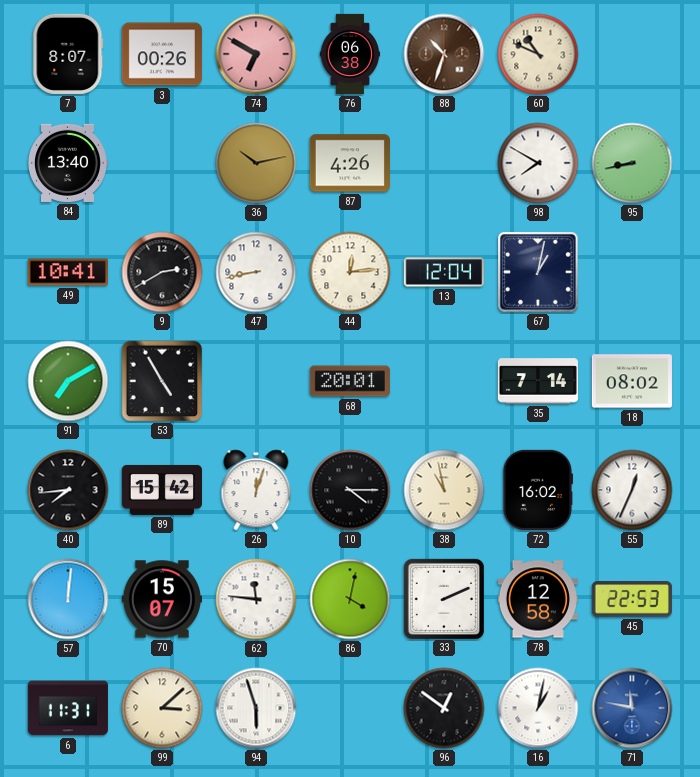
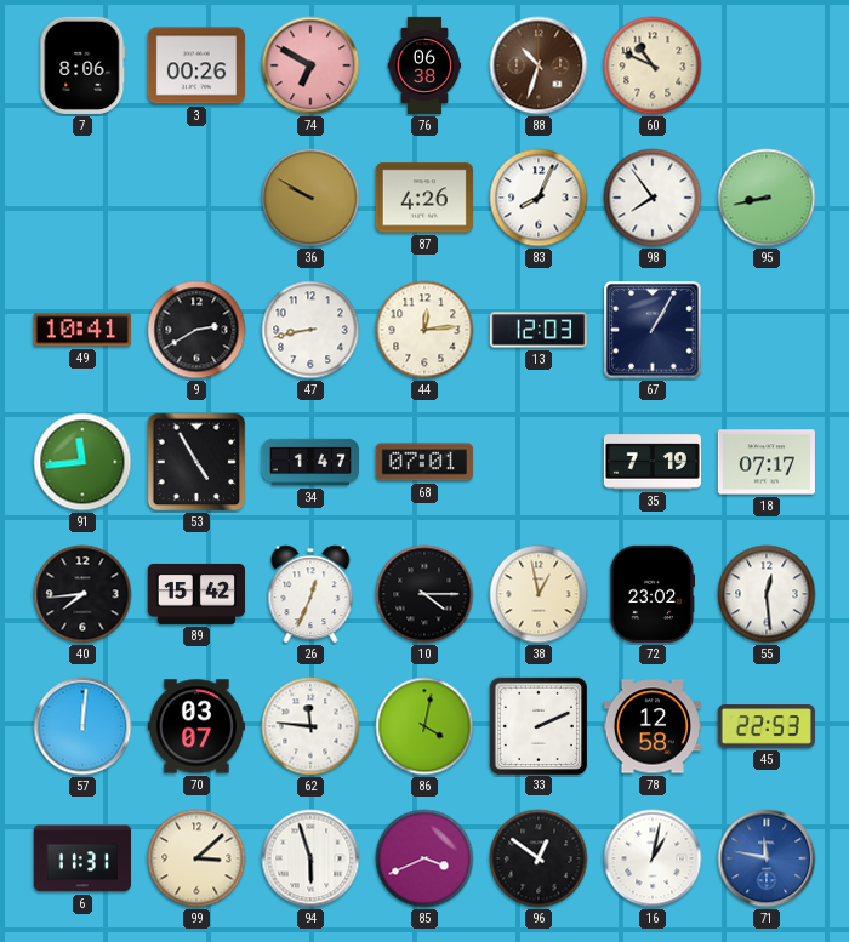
7: 8:07 -> 8:06 (82, 65)
84: 13:40 -> none (67, 163)
36: 10:13 -> 9:50 (310, 198)
83: none -> 8:04 (539, 198)
98: 7:50 -> 7:54 (653, 198)
13: 12:04 -> 12:03 (539, 330)
67: 1:02 -> 1:05 (653, 330)
91: 7:10 -> 11:44 (82, 462)
34: none -> 1:47 (309, 462)
68: 20:01 -> 07:01 (424, 462)
35: 7:14 -> 7:19 (653, 462)
18: 08:02 -> 07:17 (767, 462)
26: 12:03 -> 12:34 (310, 594)
38: 10:58 -> 12:58 (539, 594)
72: 16:02 -> 23:02 (651, 594)
55: 12:34 -> 12:29 (767, 594)
70: 15:07 -> 03:07 (196, 726)
85: none -> 3:41 (424, 858)
